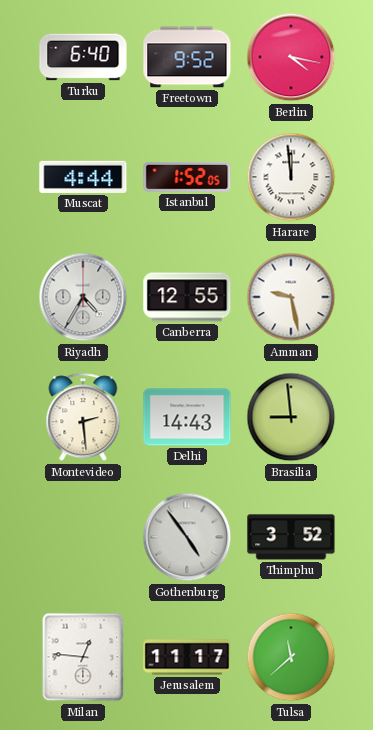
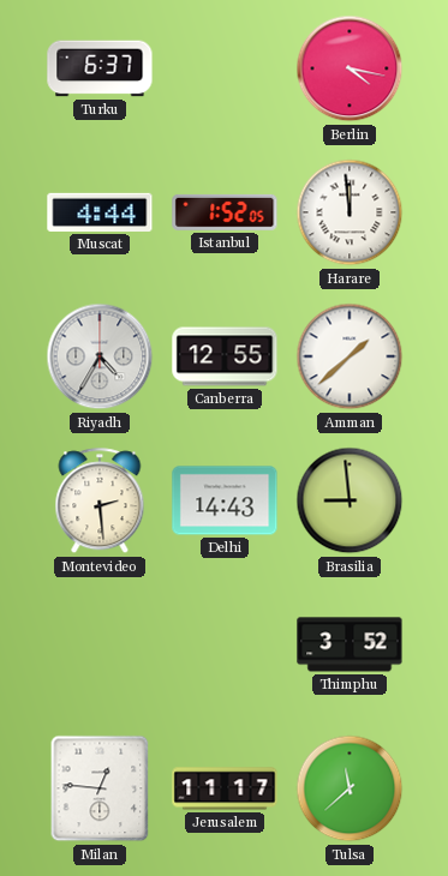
Turku: 6:40 -> 6:37 (100, 68)
Freetown: 9:52 -> none (187, 57)
Amman: 9:28 -> 1:38 (350, 356)
Gothenburg: 4:54 -> none (187, 537)
